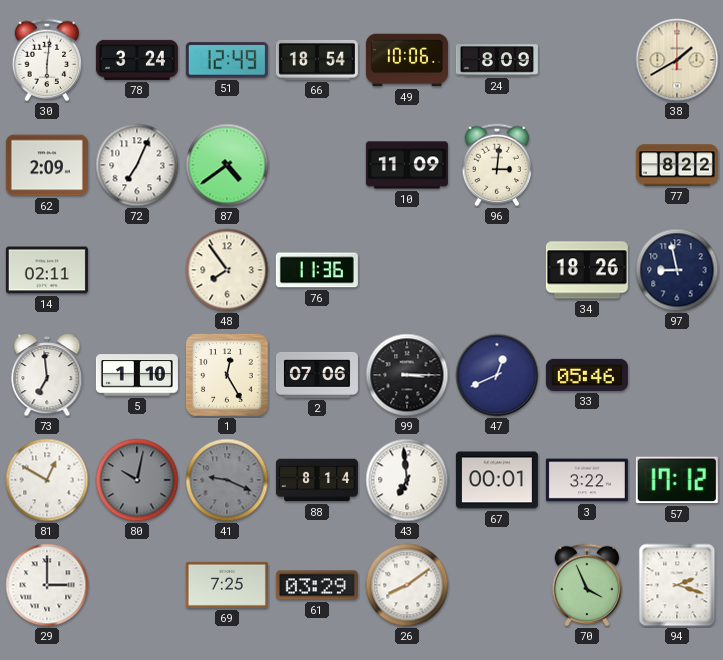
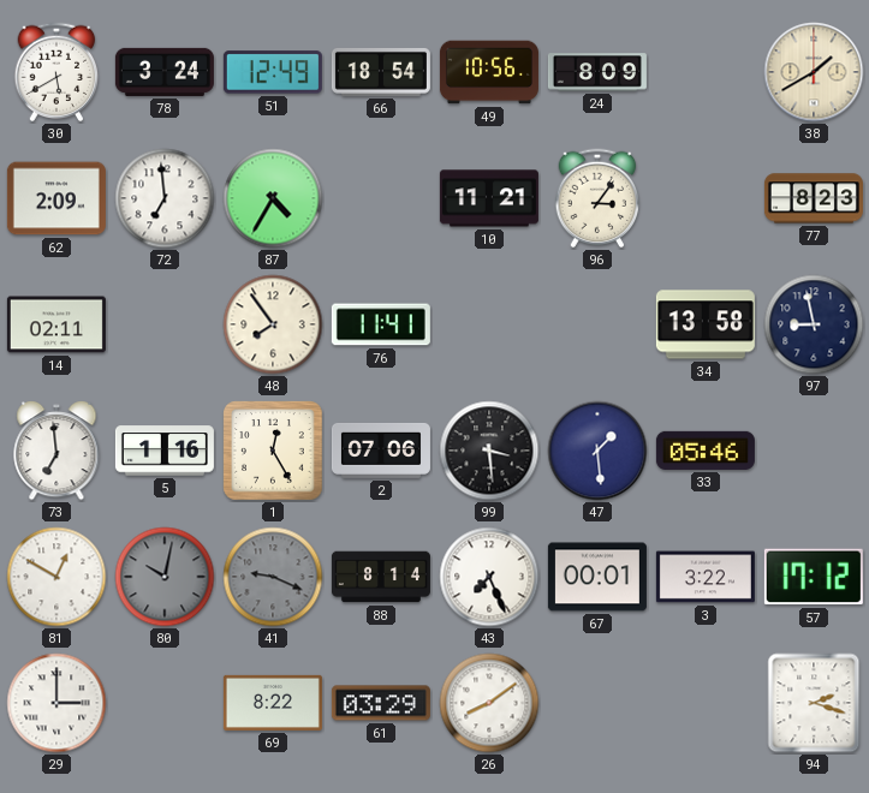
30: 6:01 -> 5:40 (56, 72)
49: 10:06 -> 10:56 (489, 72)
72: 7:04 -> 6:59 (165, 198)
87: 4:39 -> 4:35 (273, 198)
10: 11:09 -> 11:21 (489, 198)
96: 3:01 -> 3:06 (597, 198)
77: 8:22 -> 8:23 (814, 198)
76: 11:36 -> 11:41 (381, 324)
34: 18:26 -> 13:58 (706, 324)
5: 1:10 -> 1:16 (165, 451)
99: 3:15 -> 3:29 (489, 451)
47: 12:41 -> 1:29 (597, 451)
43: 6:59 -> 7:26 (489, 577)
69: 7:25 -> 8:22 (273, 703)
70: 3:56 -> none (587, 585)
